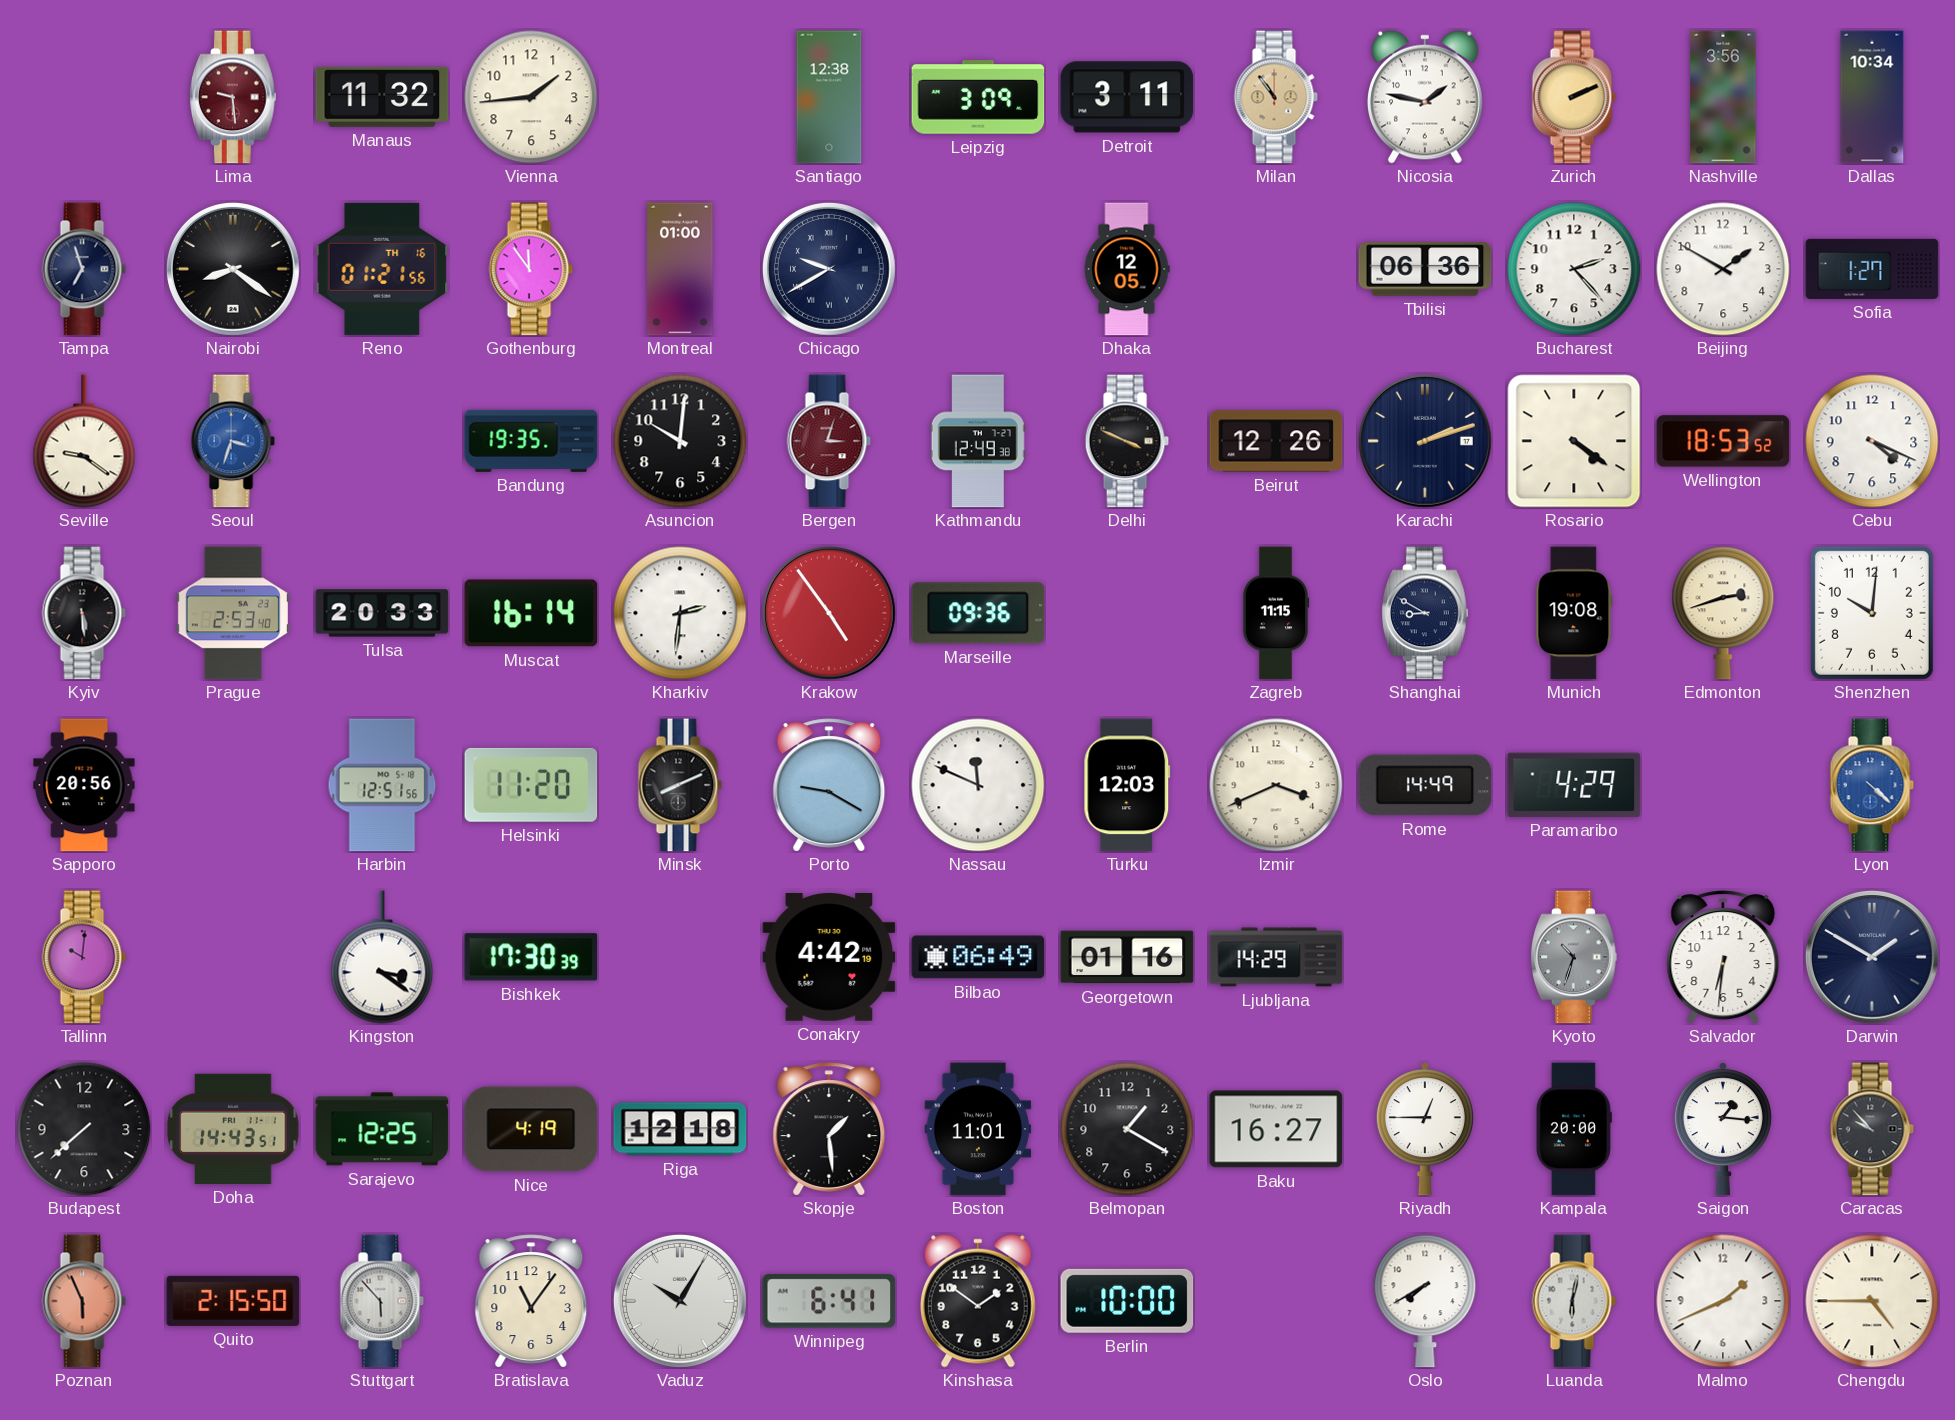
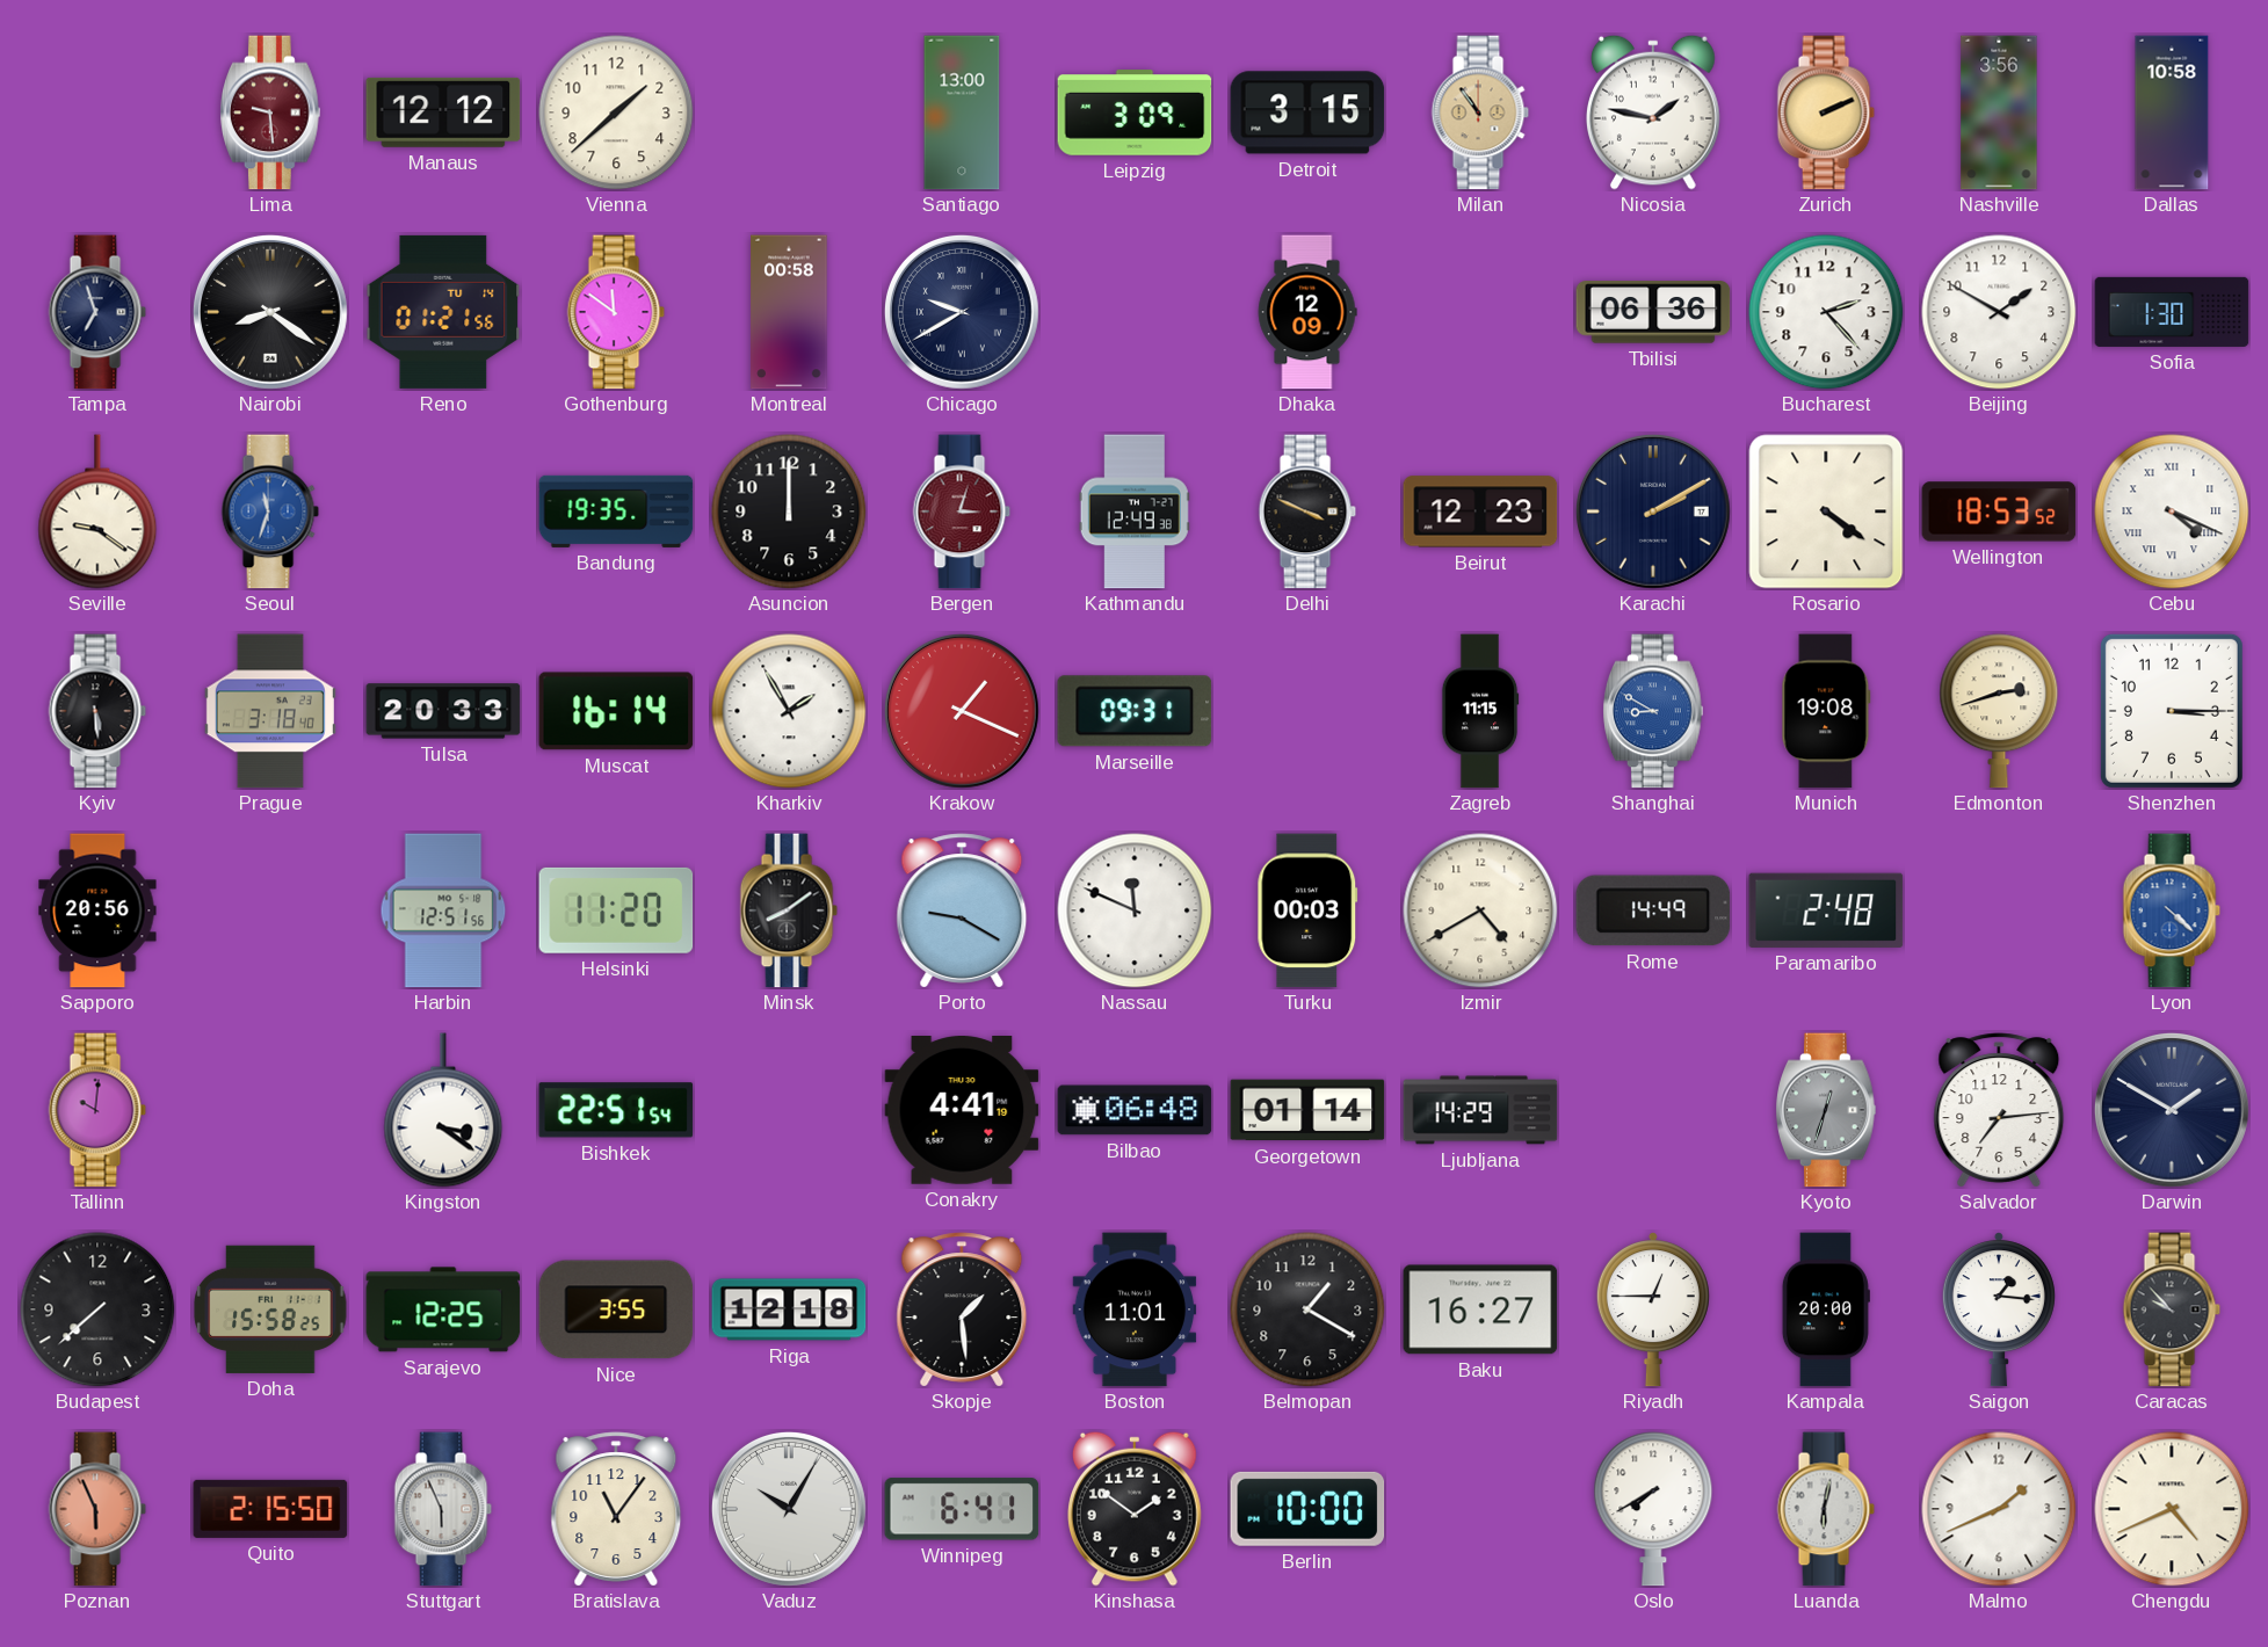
Manaus: 11:32 -> 12:12 (443, 113)
Vienna: 1:44 -> 1:38 (616, 113)
Santiago: 12:38 -> 13:00 (962, 113)
Detroit: 3:11 -> 3:15 (1307, 113)
Dallas: 10:34 -> 10:58 (2172, 113)
Reno date: TH 16 -> TU 14 (443, 312)
Gothenburg: 11:54 -> 11:51 (616, 312)
Montreal: 01:00 -> 00:58 (789, 312)
Dhaka: 12:05 -> 12:09 (1307, 312)
Sofia: 1:27 -> 1:30 (2172, 312)
Seoul: 3:33 -> 11:33 (270, 511)
Asuncion: 10:01 -> 12:00 (789, 511)
Beirut: 12:26 -> 12:23 (1480, 511)
Karachi: 2:12 -> 2:10 (1653, 511)
Cebu numerals: Arabic -> Roman (2172, 511)
Prague: 2:53 -> 3:18 (270, 711)
Kharkiv: 2:31 -> 1:55 (789, 711)
Krakow: 4:54 -> 1:19 (962, 711)
Marseille: 09:36 -> 09:31 (1135, 711)
Shanghai dial: navy -> blue (1654, 711)
Shenzhen: 10:01 -> 3:15 (2172, 711)
Minsk: 8:11 -> 8:09 (789, 910)
Turku: 12:03 -> 00:03 (1307, 910)
Izmir: 3:41 -> 4:40 (1480, 910)
Paramaribo: 4:29 -> 2:48 (1826, 910)
Bishkek: 17:30 -> 22:51 (616, 1110)
Conakry: 4:42 -> 4:41 (962, 1111)
Bilbao: 06:49 -> 06:48 (1135, 1110)
Georgetown: 01:16 -> 01:14 (1307, 1110)
Kyoto: 10:33 -> 12:33 (1827, 1110)
Salvador: 6:31 -> 7:14 (1999, 1110)
Doha: 14:43 -> 15:58 (270, 1309)
Nice: 4:19 -> 3:55 (616, 1309)
Stuttgart: 5:53 -> 5:56 (443, 1509)
Chengdu: 4:45 -> 4:41 (2172, 1509)
